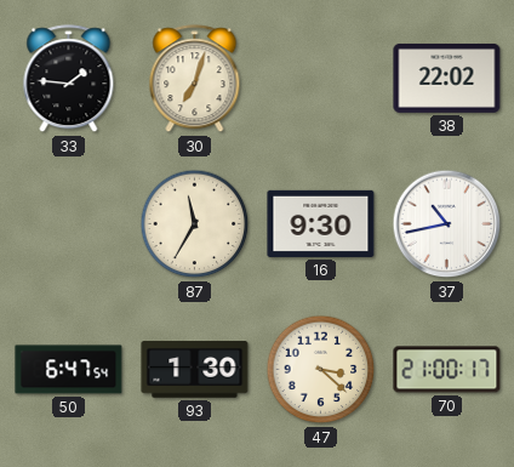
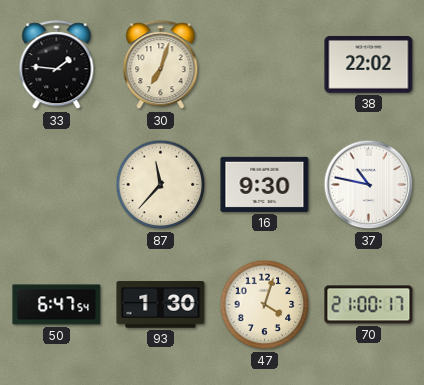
87: 11:35 -> 11:37 (161, 185)
37: 10:43 -> 10:47 (369, 185)
47: 3:22 -> 4:03 (265, 305)
